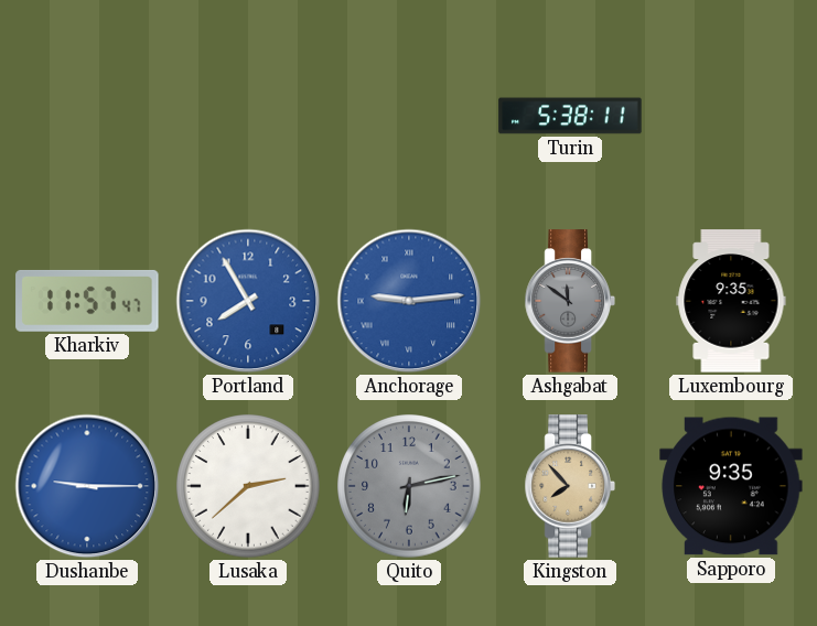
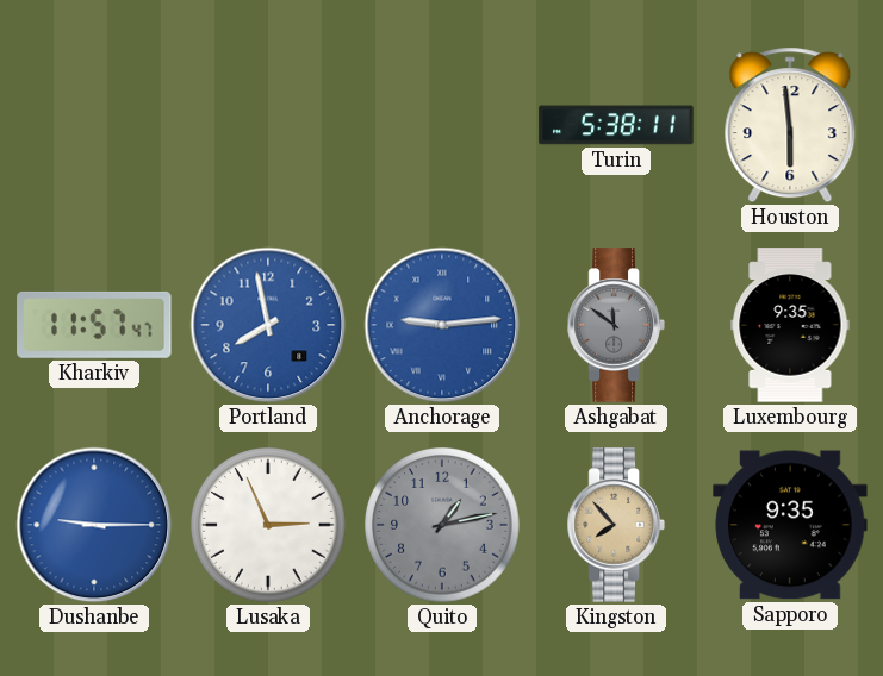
Houston: none -> 5:59 (790, 125)
Portland: 7:55 -> 7:58 (268, 325)
Lusaka: 2:38 -> 2:56 (268, 525)
Quito: 6:13 -> 1:13 (442, 525)
